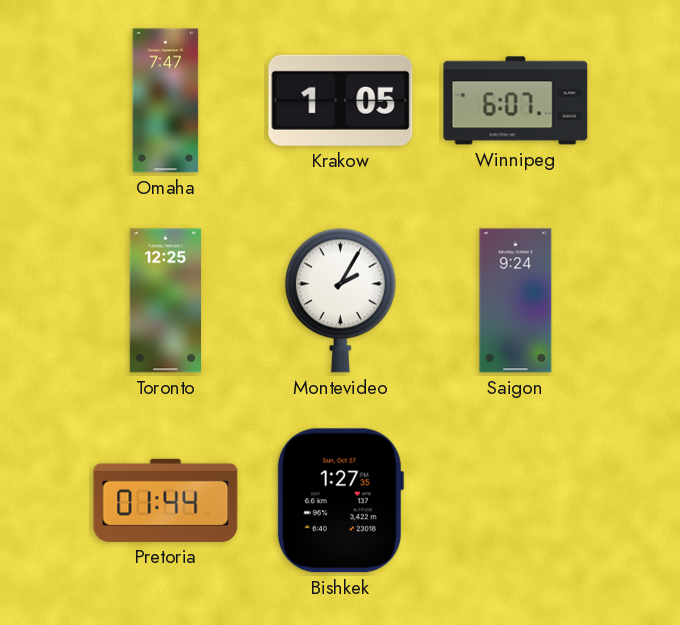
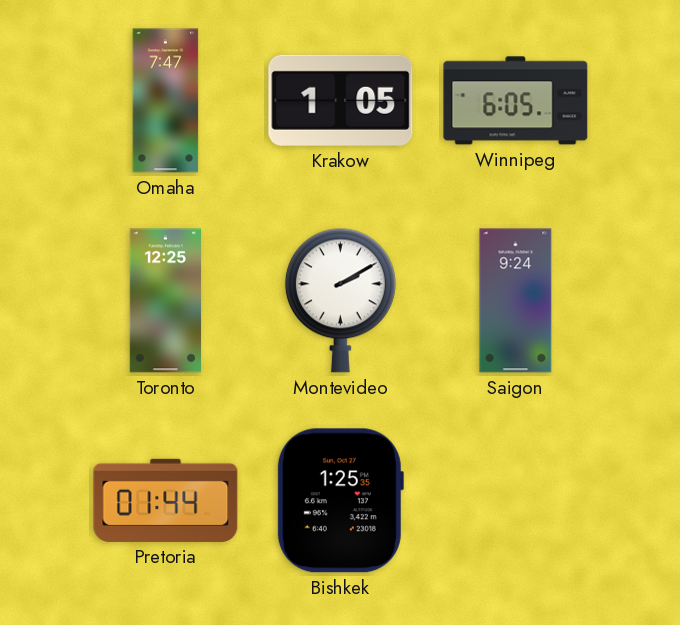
Winnipeg: 6:07 -> 6:05 (516, 101)
Montevideo: 2:05 -> 2:10 (340, 300)
Bishkek: 1:27 -> 1:25 (340, 501)
